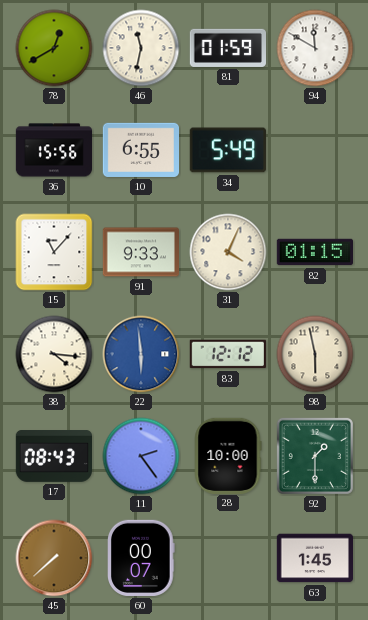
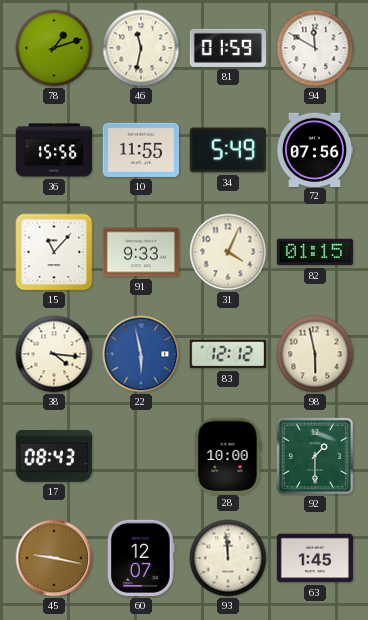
78: 12:40 -> 1:12 (54, 48)
10: 6:55 -> 11:55 (140, 150)
72: none -> 07:56 (314, 149)
22: 5:59 -> 5:58 (141, 354)
11: 2:24 -> none (141, 456)
45: 7:38 -> 9:17 (54, 558)
60: 00:07 -> 12:07 (141, 558)
93: none -> 11:59 (228, 558)
